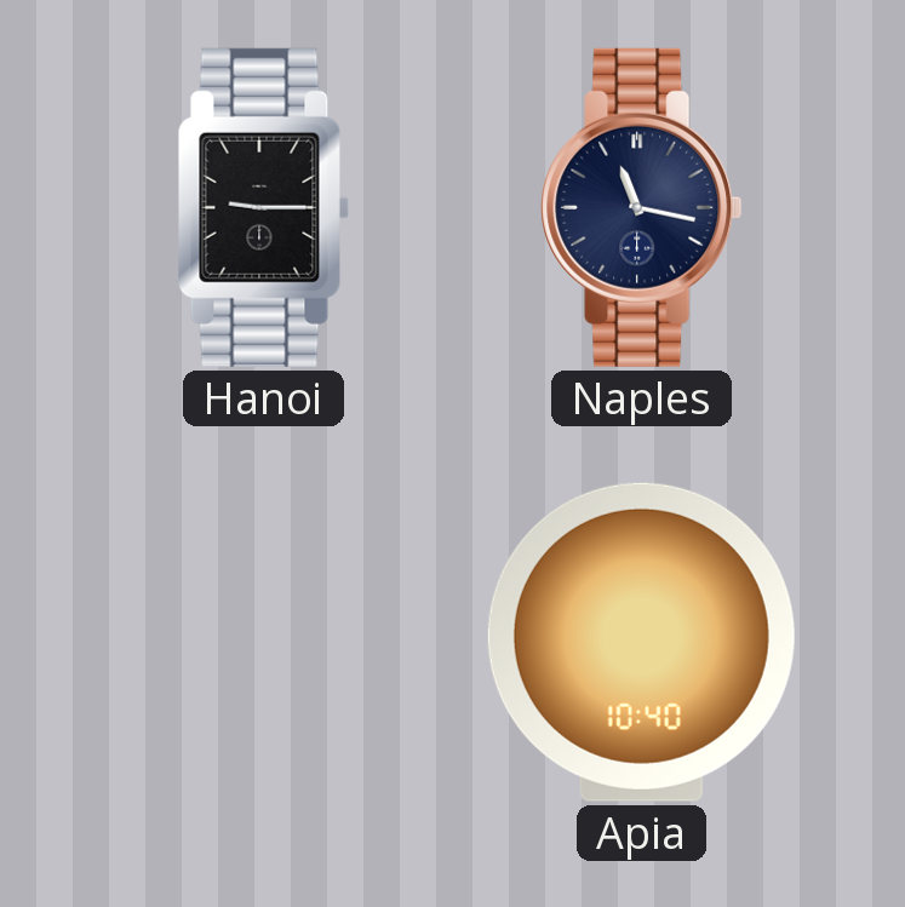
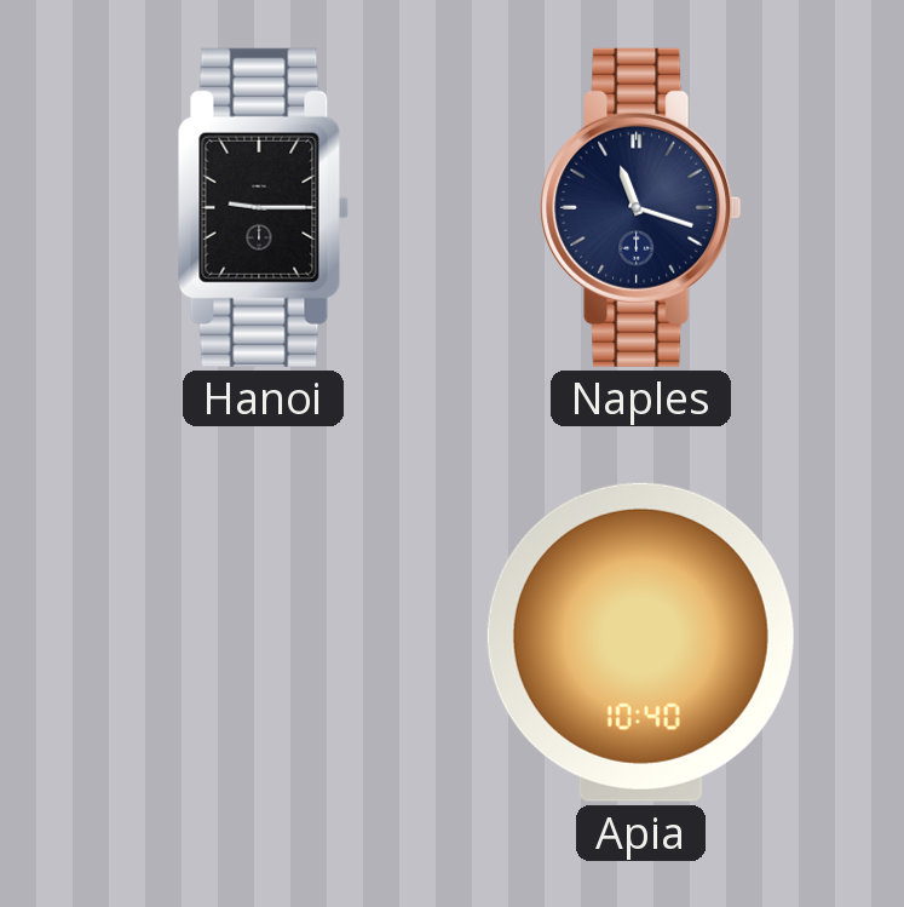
Naples: 11:17 -> 11:18 (641, 207)
